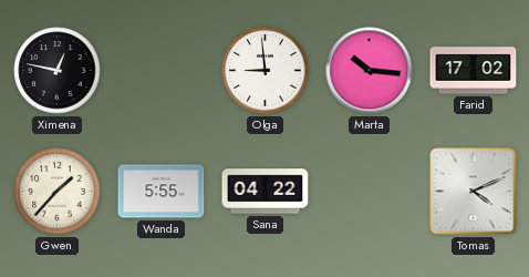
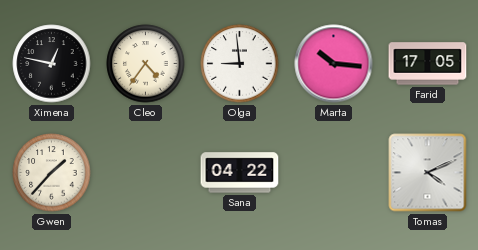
Cleo: none -> 4:36 (146, 64)
Farid: 17:02 -> 17:05 (428, 64)
Wanda: 5:55 -> none (162, 192)
